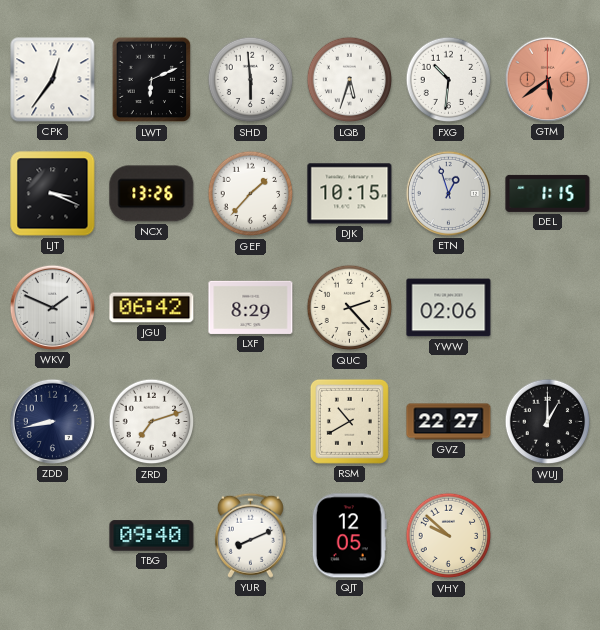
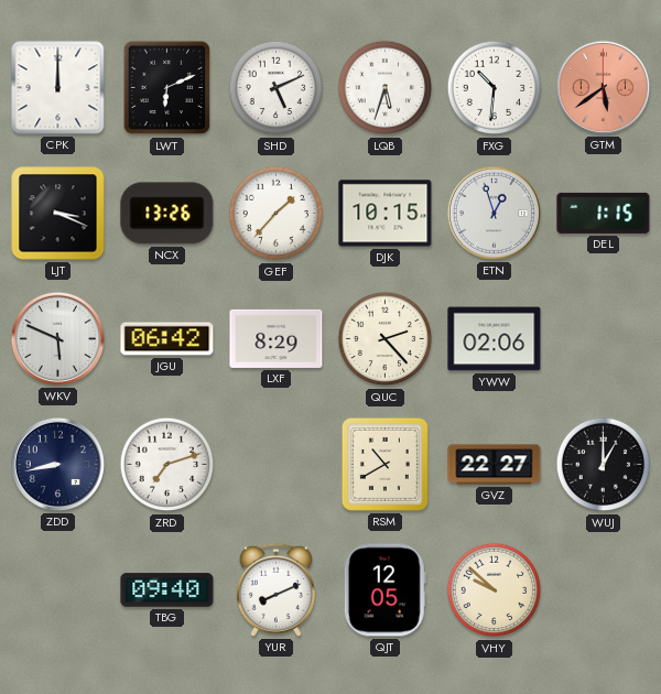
CPK: 12:36 -> 12:00 (58, 88)
SHD: 5:59 -> 5:11 (277, 88)
WKV: 1:49 -> 5:49 (57, 338)
